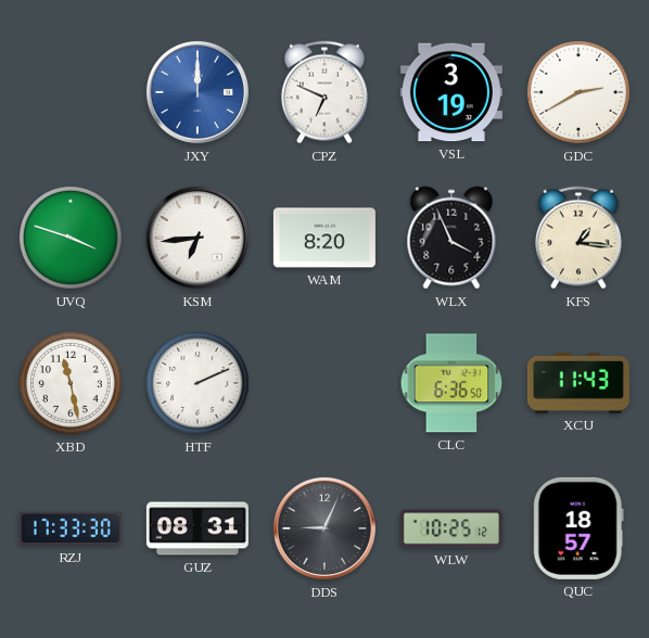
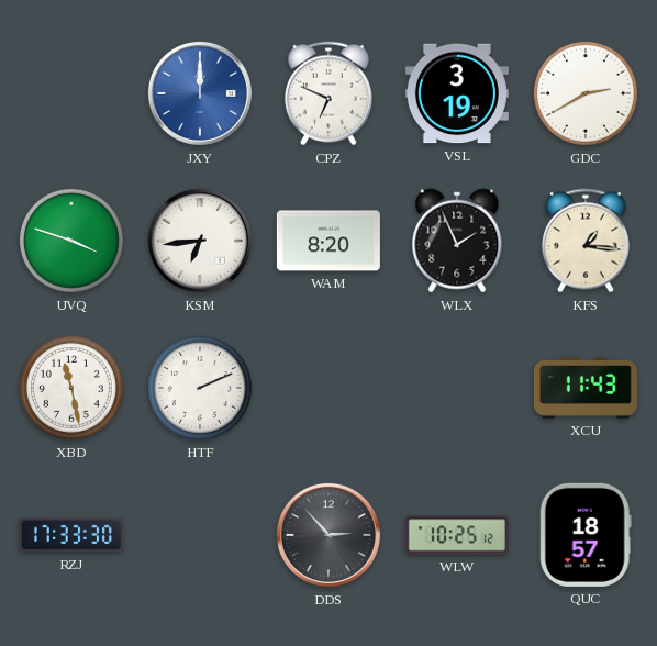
WLX: 3:56 -> 1:56 (457, 241)
CLC: 6:36 -> none (451, 383)
GUZ: 08:31 -> none (198, 528)
DDS: 9:04 -> 2:53 (328, 535)
